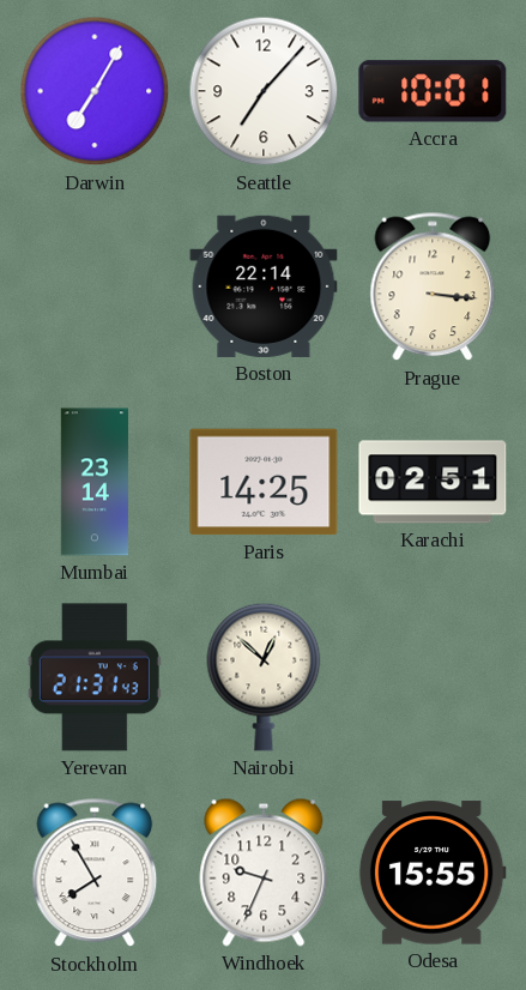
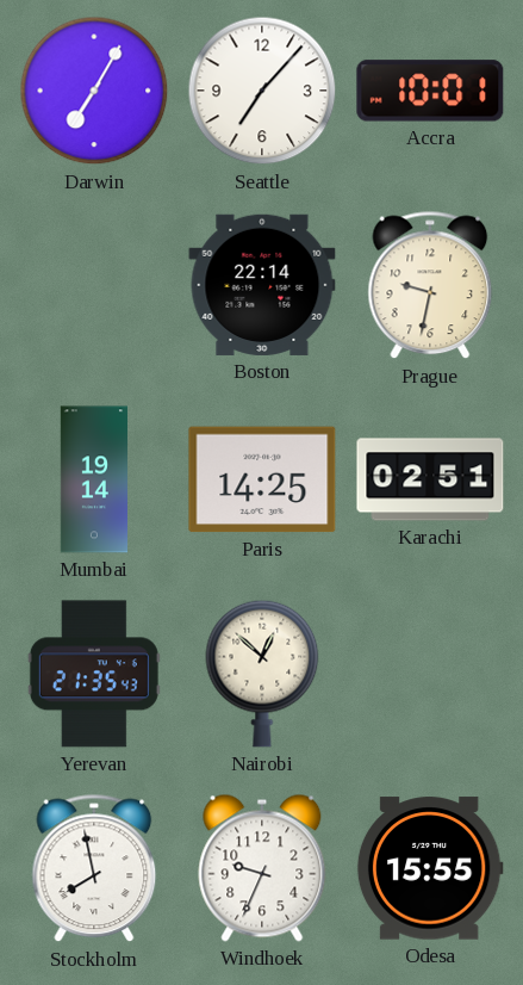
Prague: 3:16 -> 9:32 (430, 285)
Mumbai: 23:14 -> 19:14 (93, 479)
Yerevan: 21:31 -> 21:35 (94, 674)
Stockholm: 7:55 -> 7:58 (94, 868)
